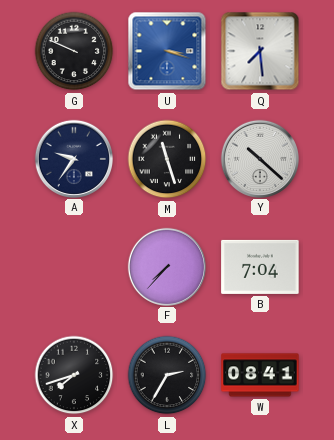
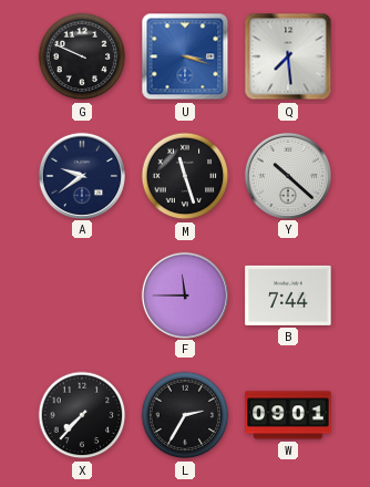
A: 9:36 -> 9:39 (81, 175)
F: 7:37 -> 11:45 (184, 294)
B: 7:04 -> 7:44 (288, 296)
X: 7:42 -> 7:37 (82, 415)
W: 08:41 -> 09:01 (288, 415)
